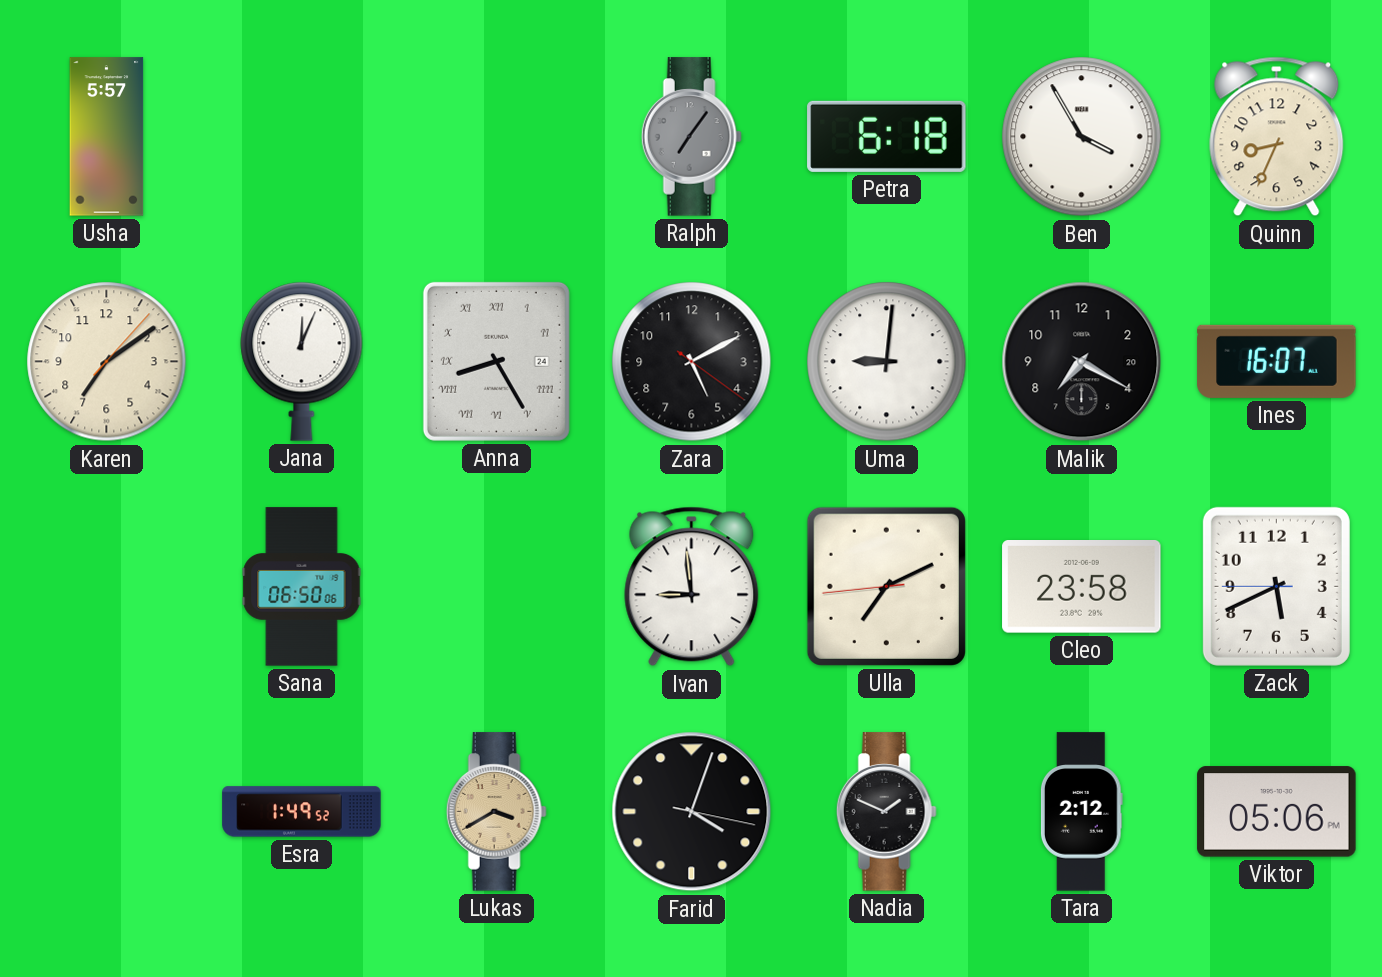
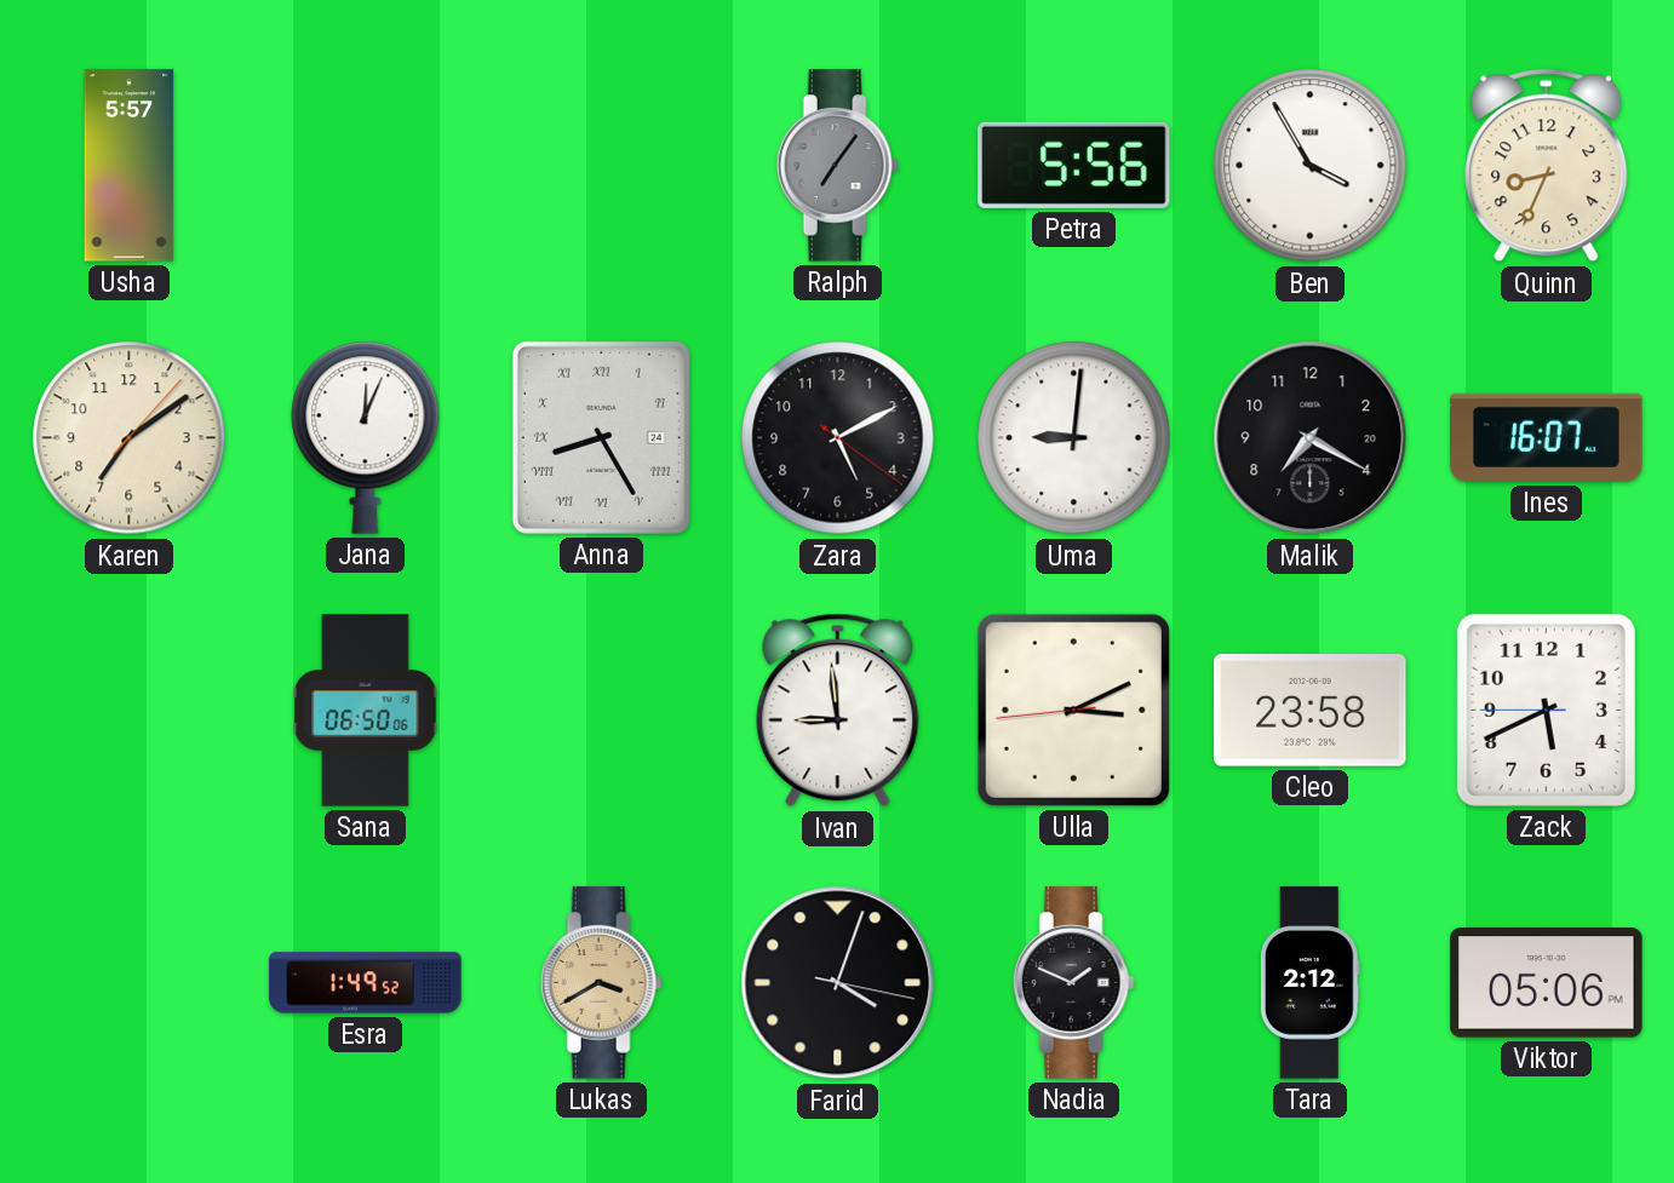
Petra: 6:18 -> 5:56 (1074, 165)
Ulla: 7:10 -> 3:10 (1073, 710)
